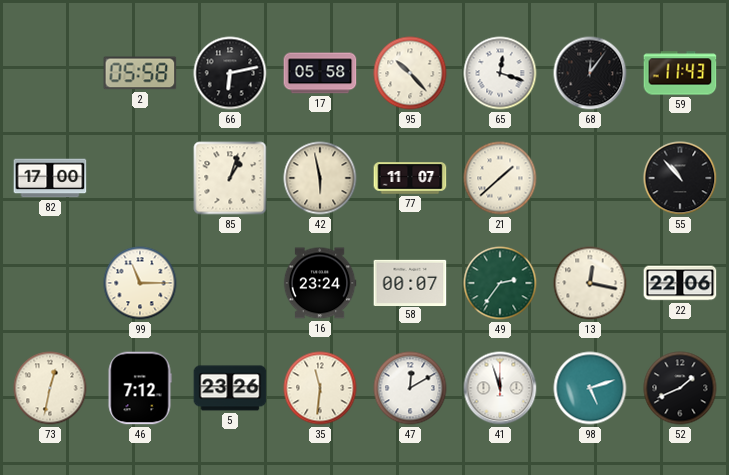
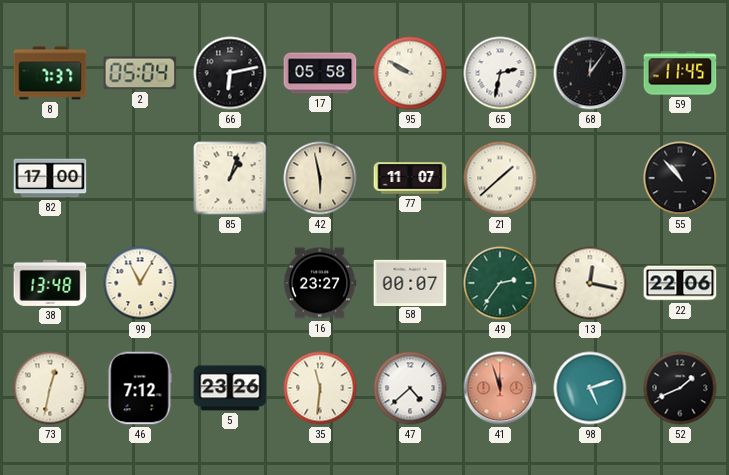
8: none -> 7:37 (50, 73)
2: 05:58 -> 05:04 (140, 73)
95: 10:23 -> 9:50 (410, 73)
65: 12:18 -> 2:32 (500, 73)
59: 11:43 -> 11:45 (680, 73)
38: none -> 13:48 (50, 283)
99: 11:15 -> 11:05 (140, 283)
16: 23:24 -> 23:27 (320, 283)
47: 12:10 -> 4:38 (410, 388)
41 dial: white -> salmon (500, 388)
